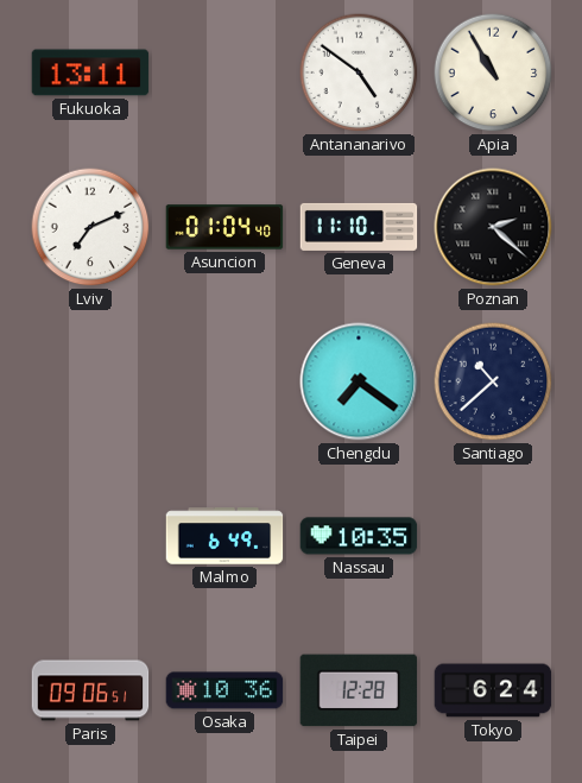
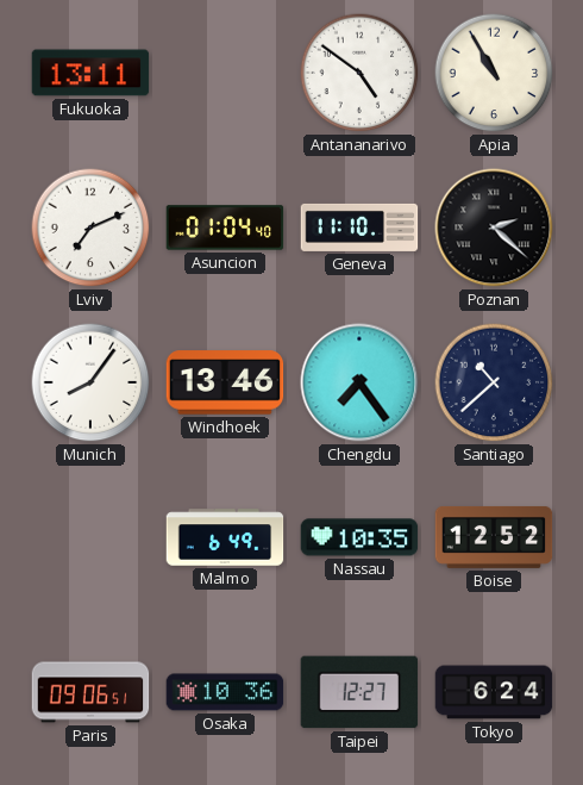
Munich: none -> 8:06 (90, 382)
Windhoek: none -> 13:46 (225, 382)
Chengdu: 7:21 -> 7:24 (359, 382)
Boise: none -> 12:52 (494, 537)
Taipei: 12:28 -> 12:27 (359, 692)
